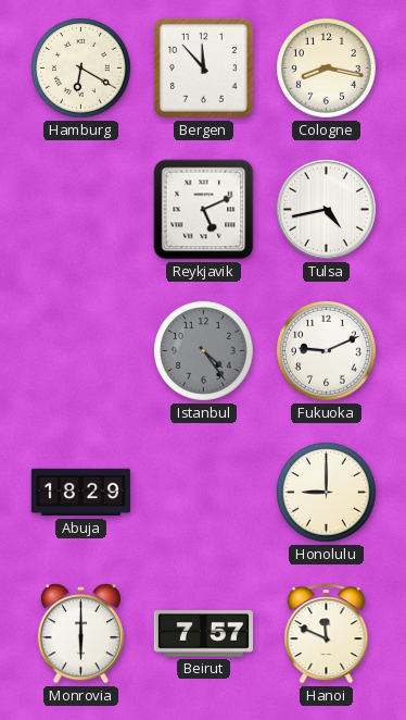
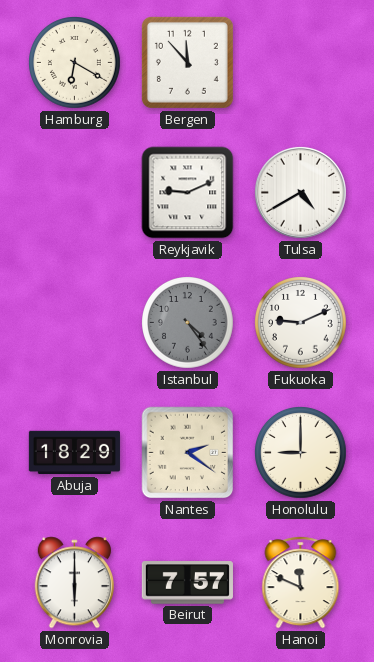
Cologne: 8:17 -> none (327, 69)
Reykjavik: 5:11 -> 9:11 (188, 193)
Tulsa: 4:43 -> 4:40 (300, 192)
Nantes: none -> 2:21 (188, 453)
